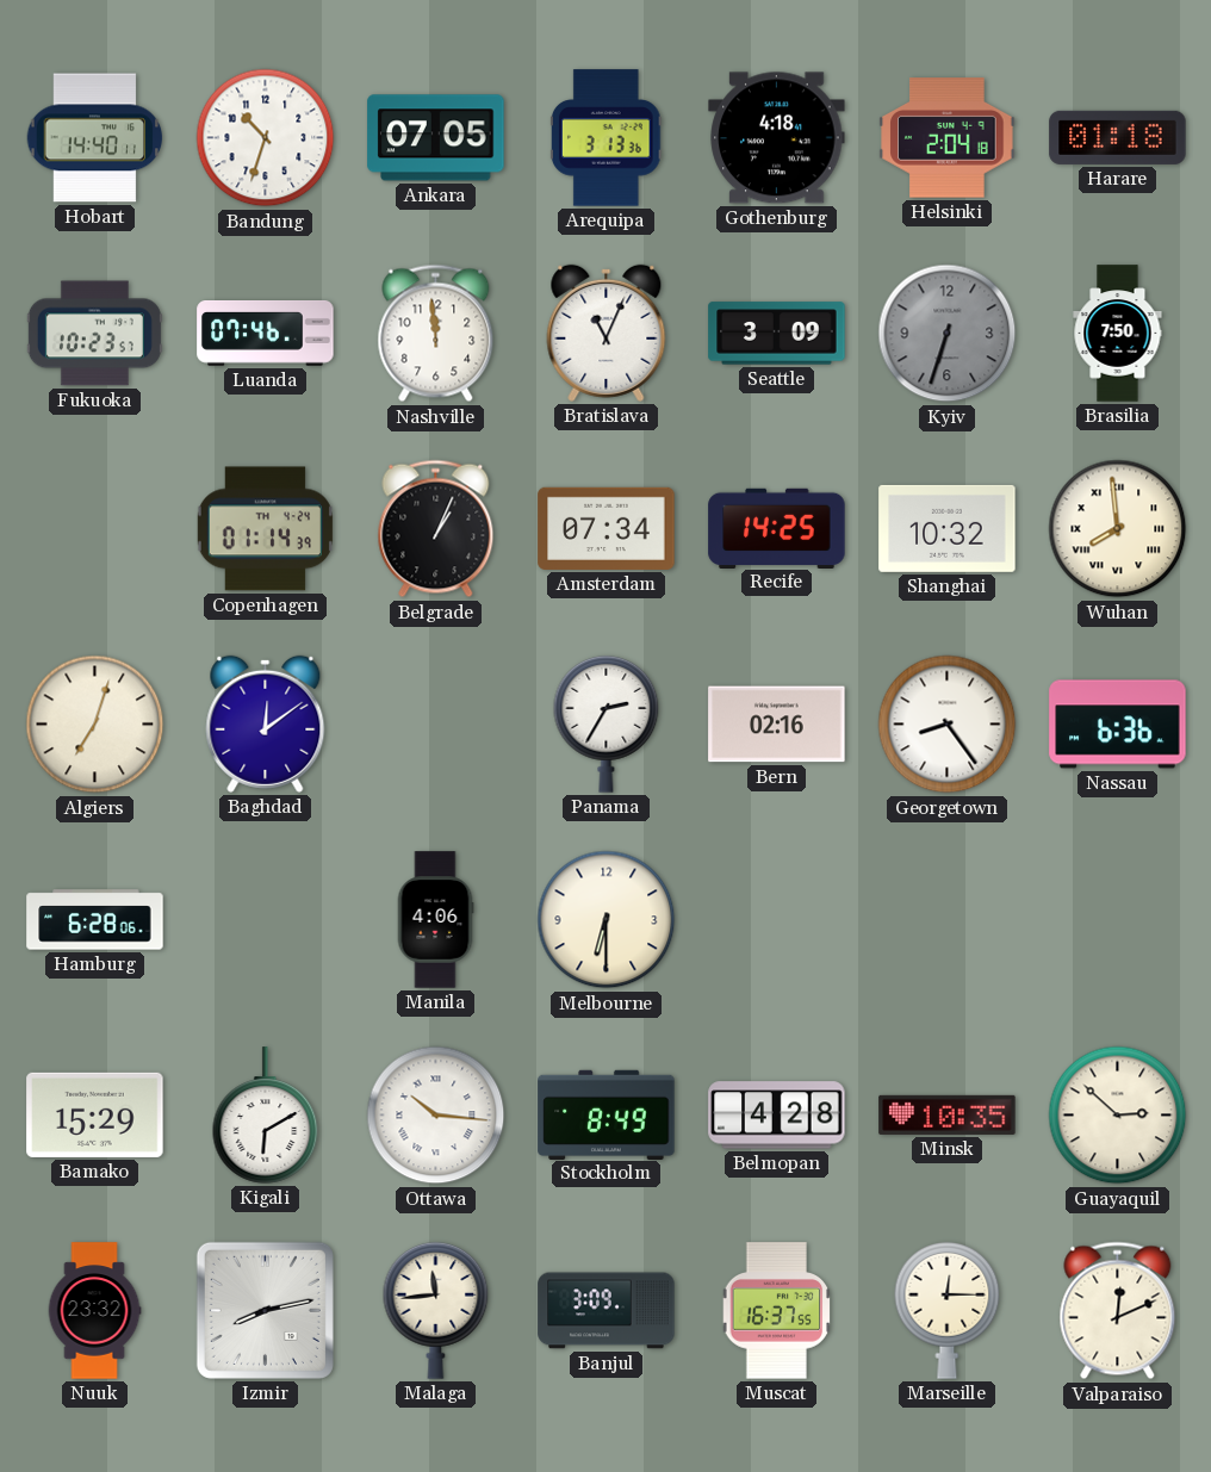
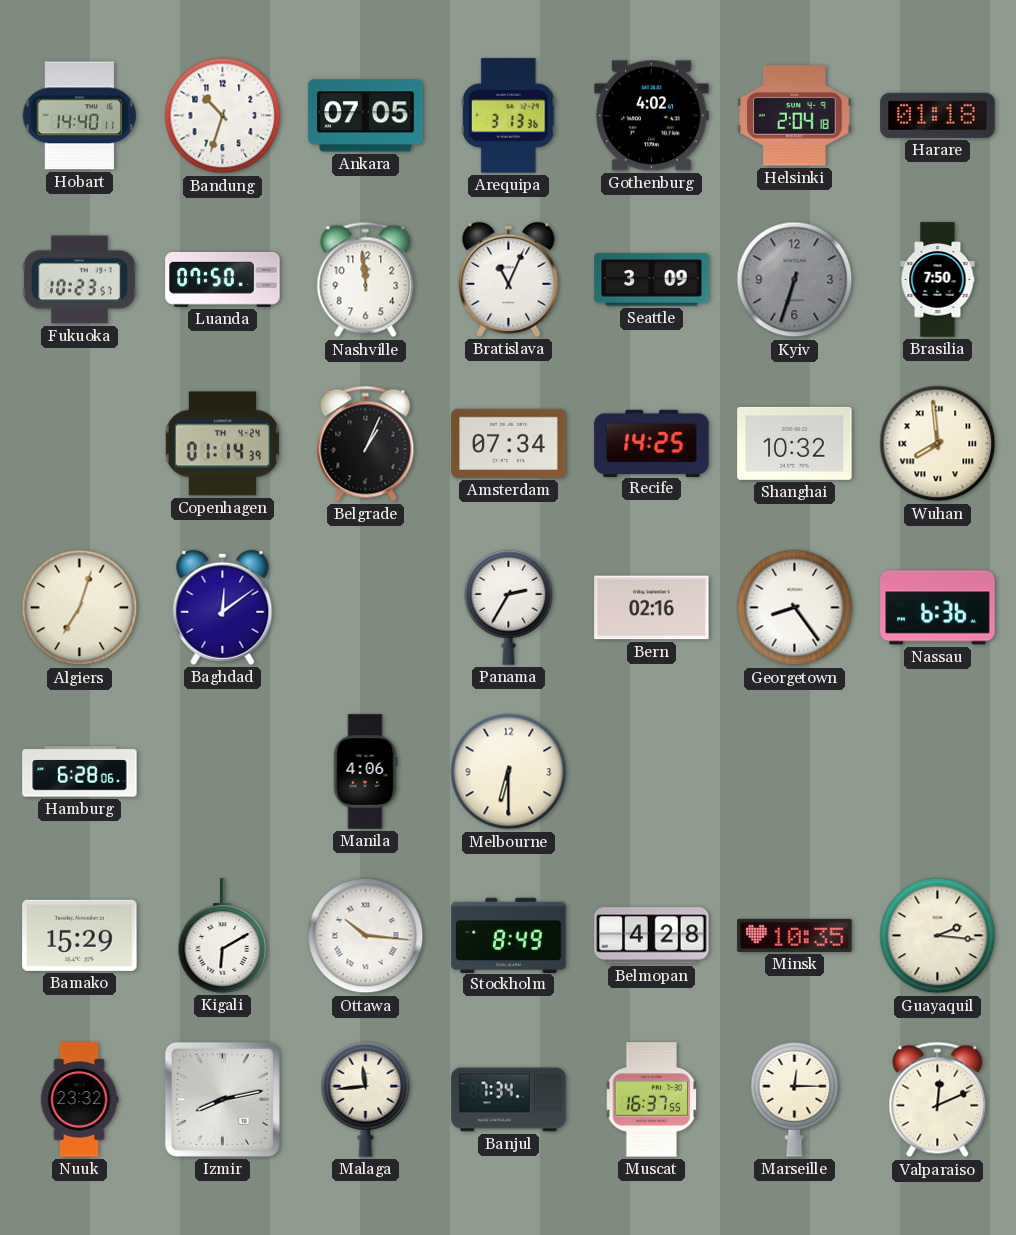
Gothenburg: 4:18 -> 4:02 (652, 116)
Luanda: 07:46 -> 07:50 (223, 280)
Guayaquil: 2:52 -> 2:16 (938, 936)
Banjul: 3:09 -> 7:34 (509, 1100)
